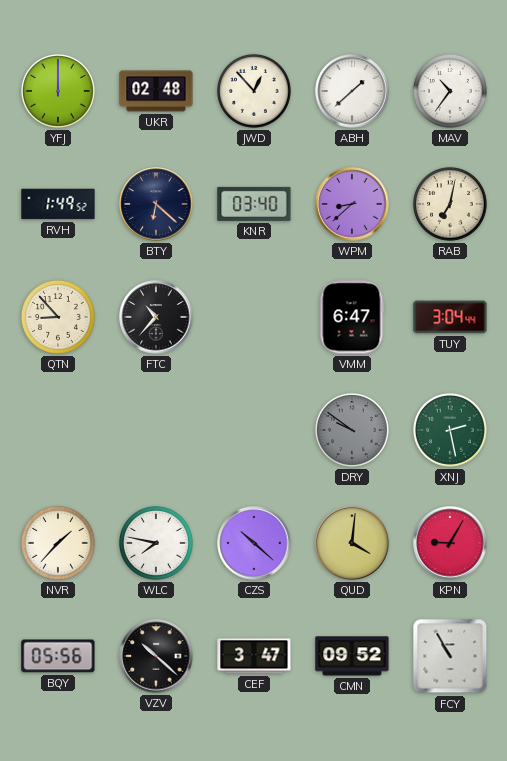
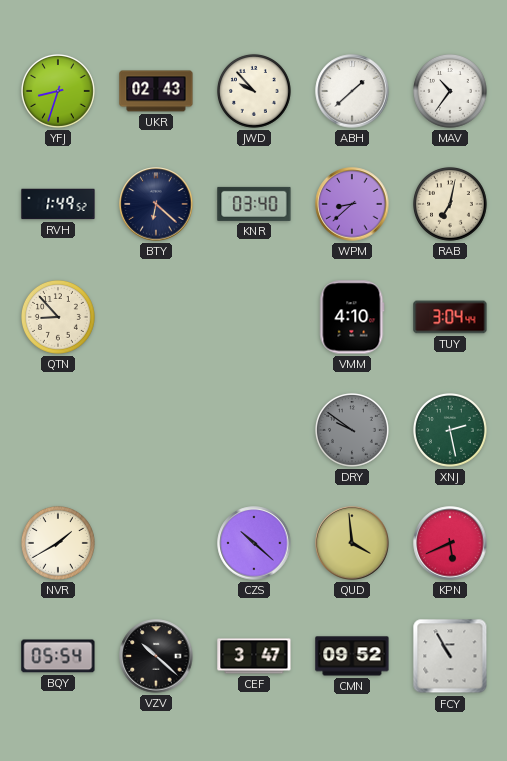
YFJ: 12:00 -> 8:33 (59, 91)
UKR: 02:48 -> 02:43 (156, 91)
JWD: 12:53 -> 9:53 (255, 91)
FTC: 10:37 -> none (156, 317)
VMM: 6:47 -> 4:10 (352, 317)
NVR: 1:37 -> 1:40 (59, 543)
WLC: 7:47 -> none (157, 543)
QUD: 4:01 -> 3:59 (352, 543)
KPN: 9:05 -> 5:41 (450, 543)
BQY: 05:56 -> 05:54 (58, 656)
